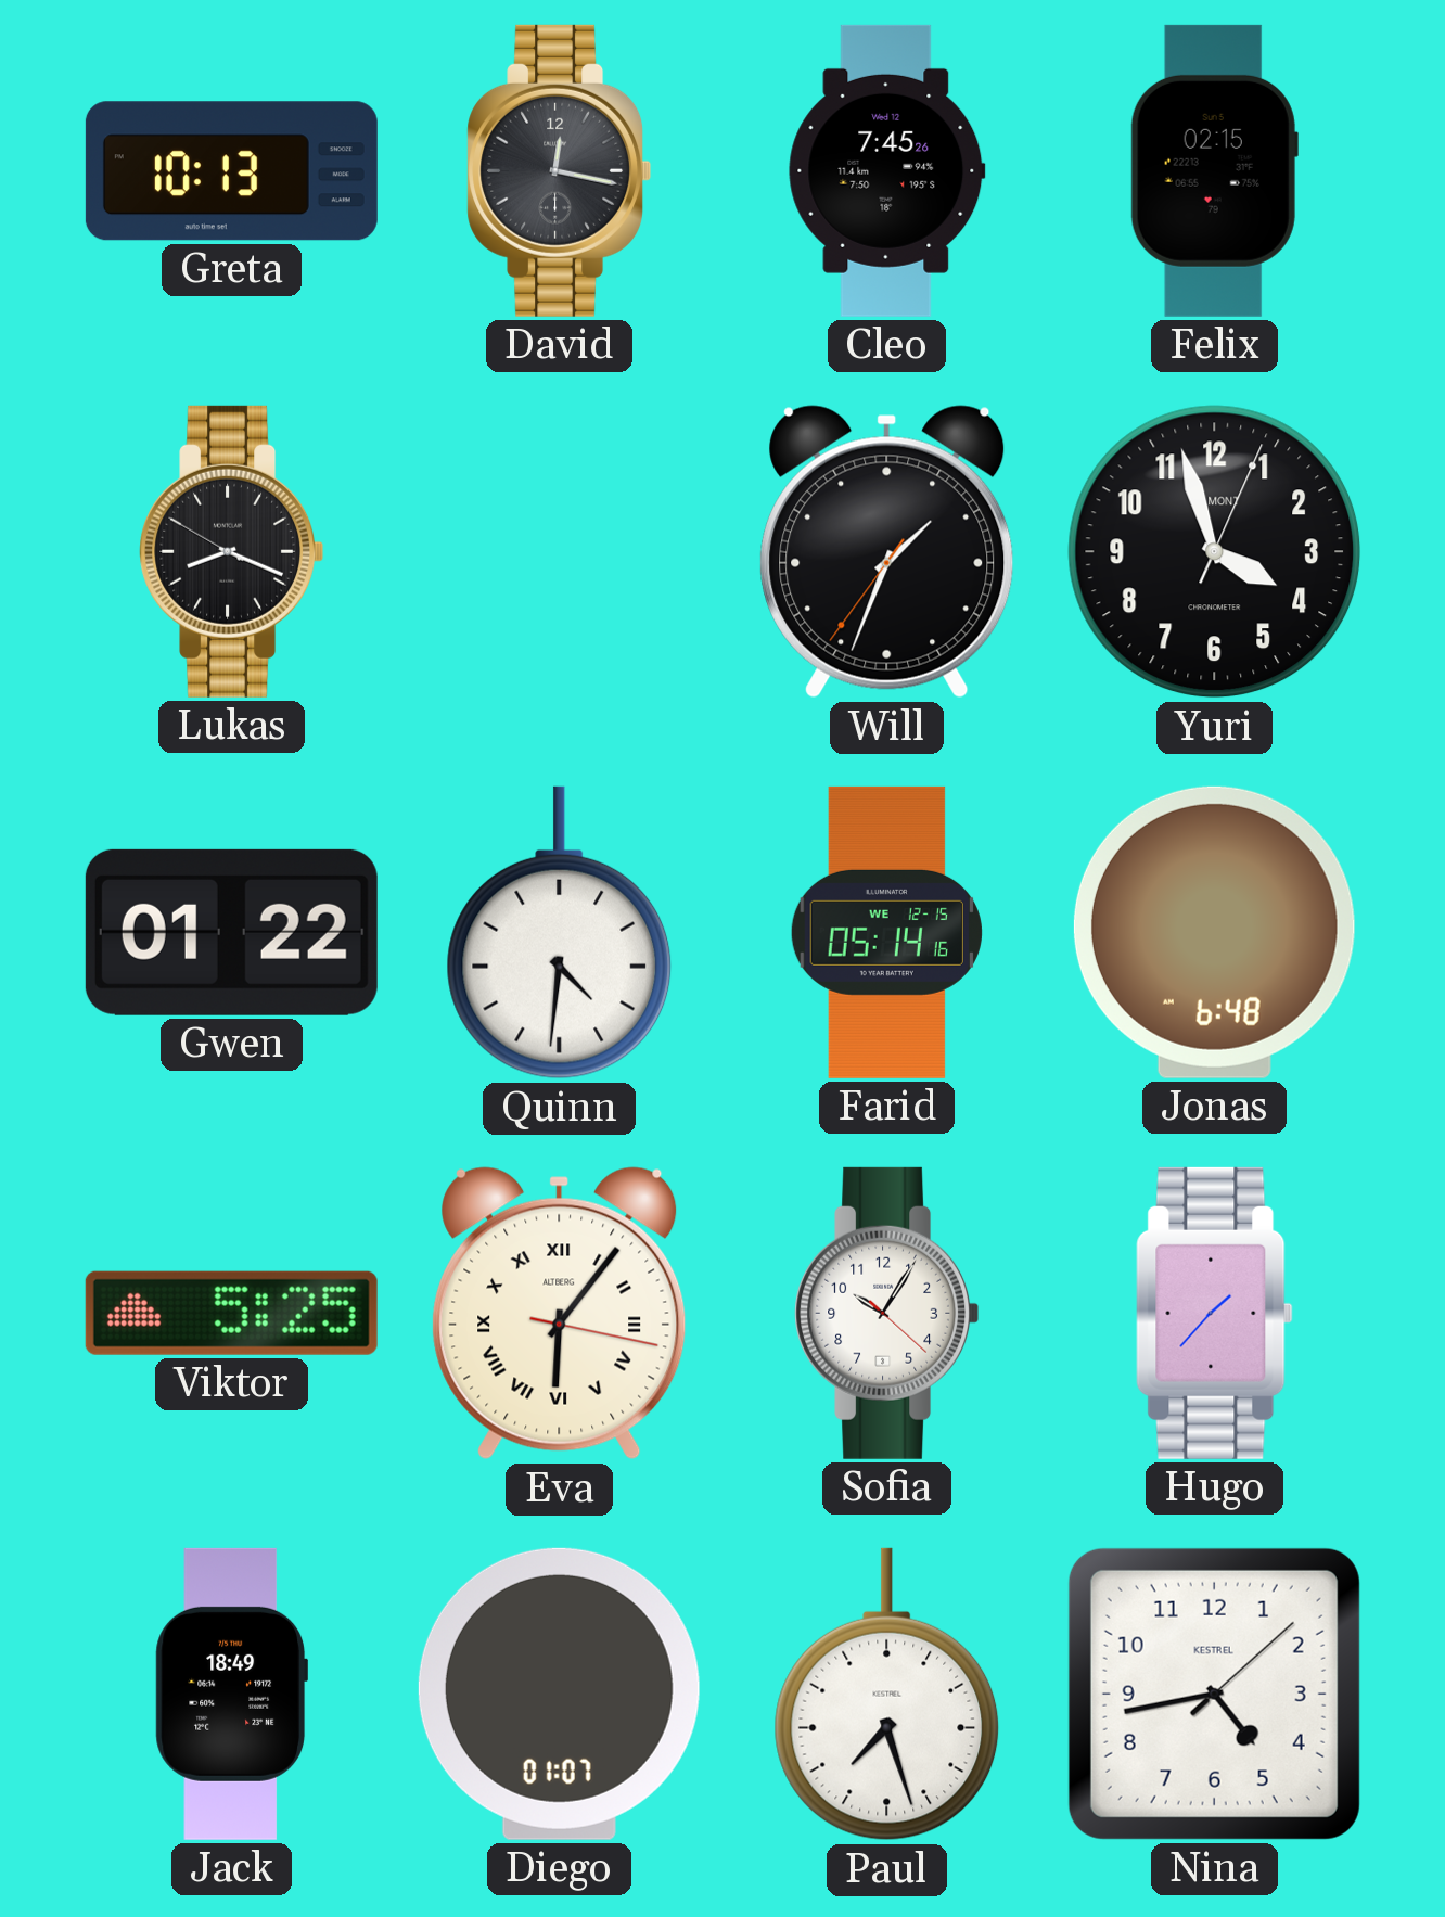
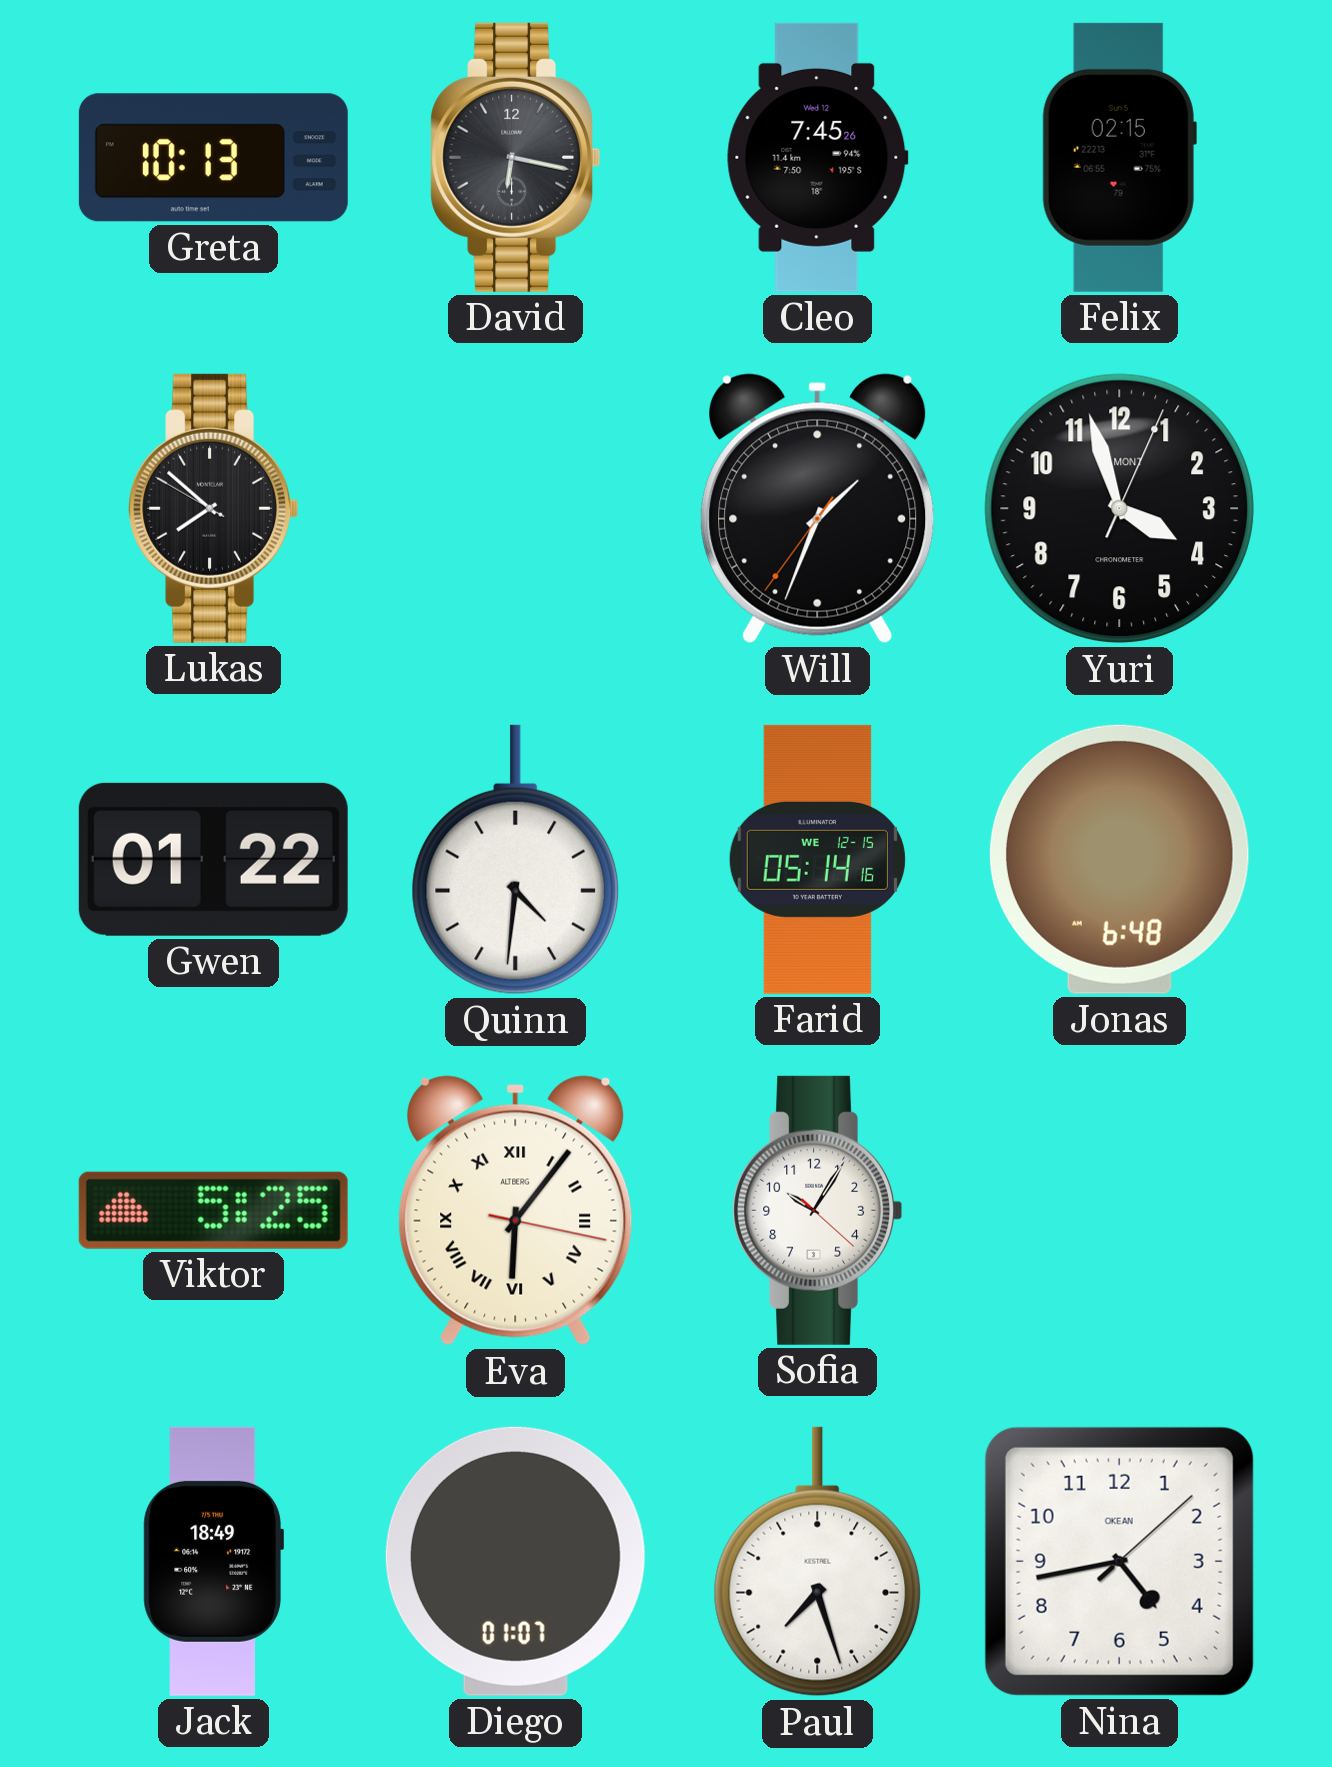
David: 12:17 -> 6:17 (516, 157)
Lukas: 8:18 -> 7:51 (214, 508)
Hugo: 1:37 -> none (1215, 1313)
Nina brand: KESTREL -> OKEAN (1119, 1561)
